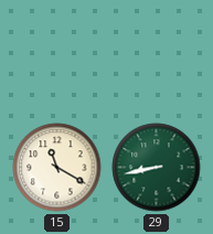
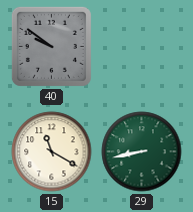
40: none -> 9:51 (51, 46)
